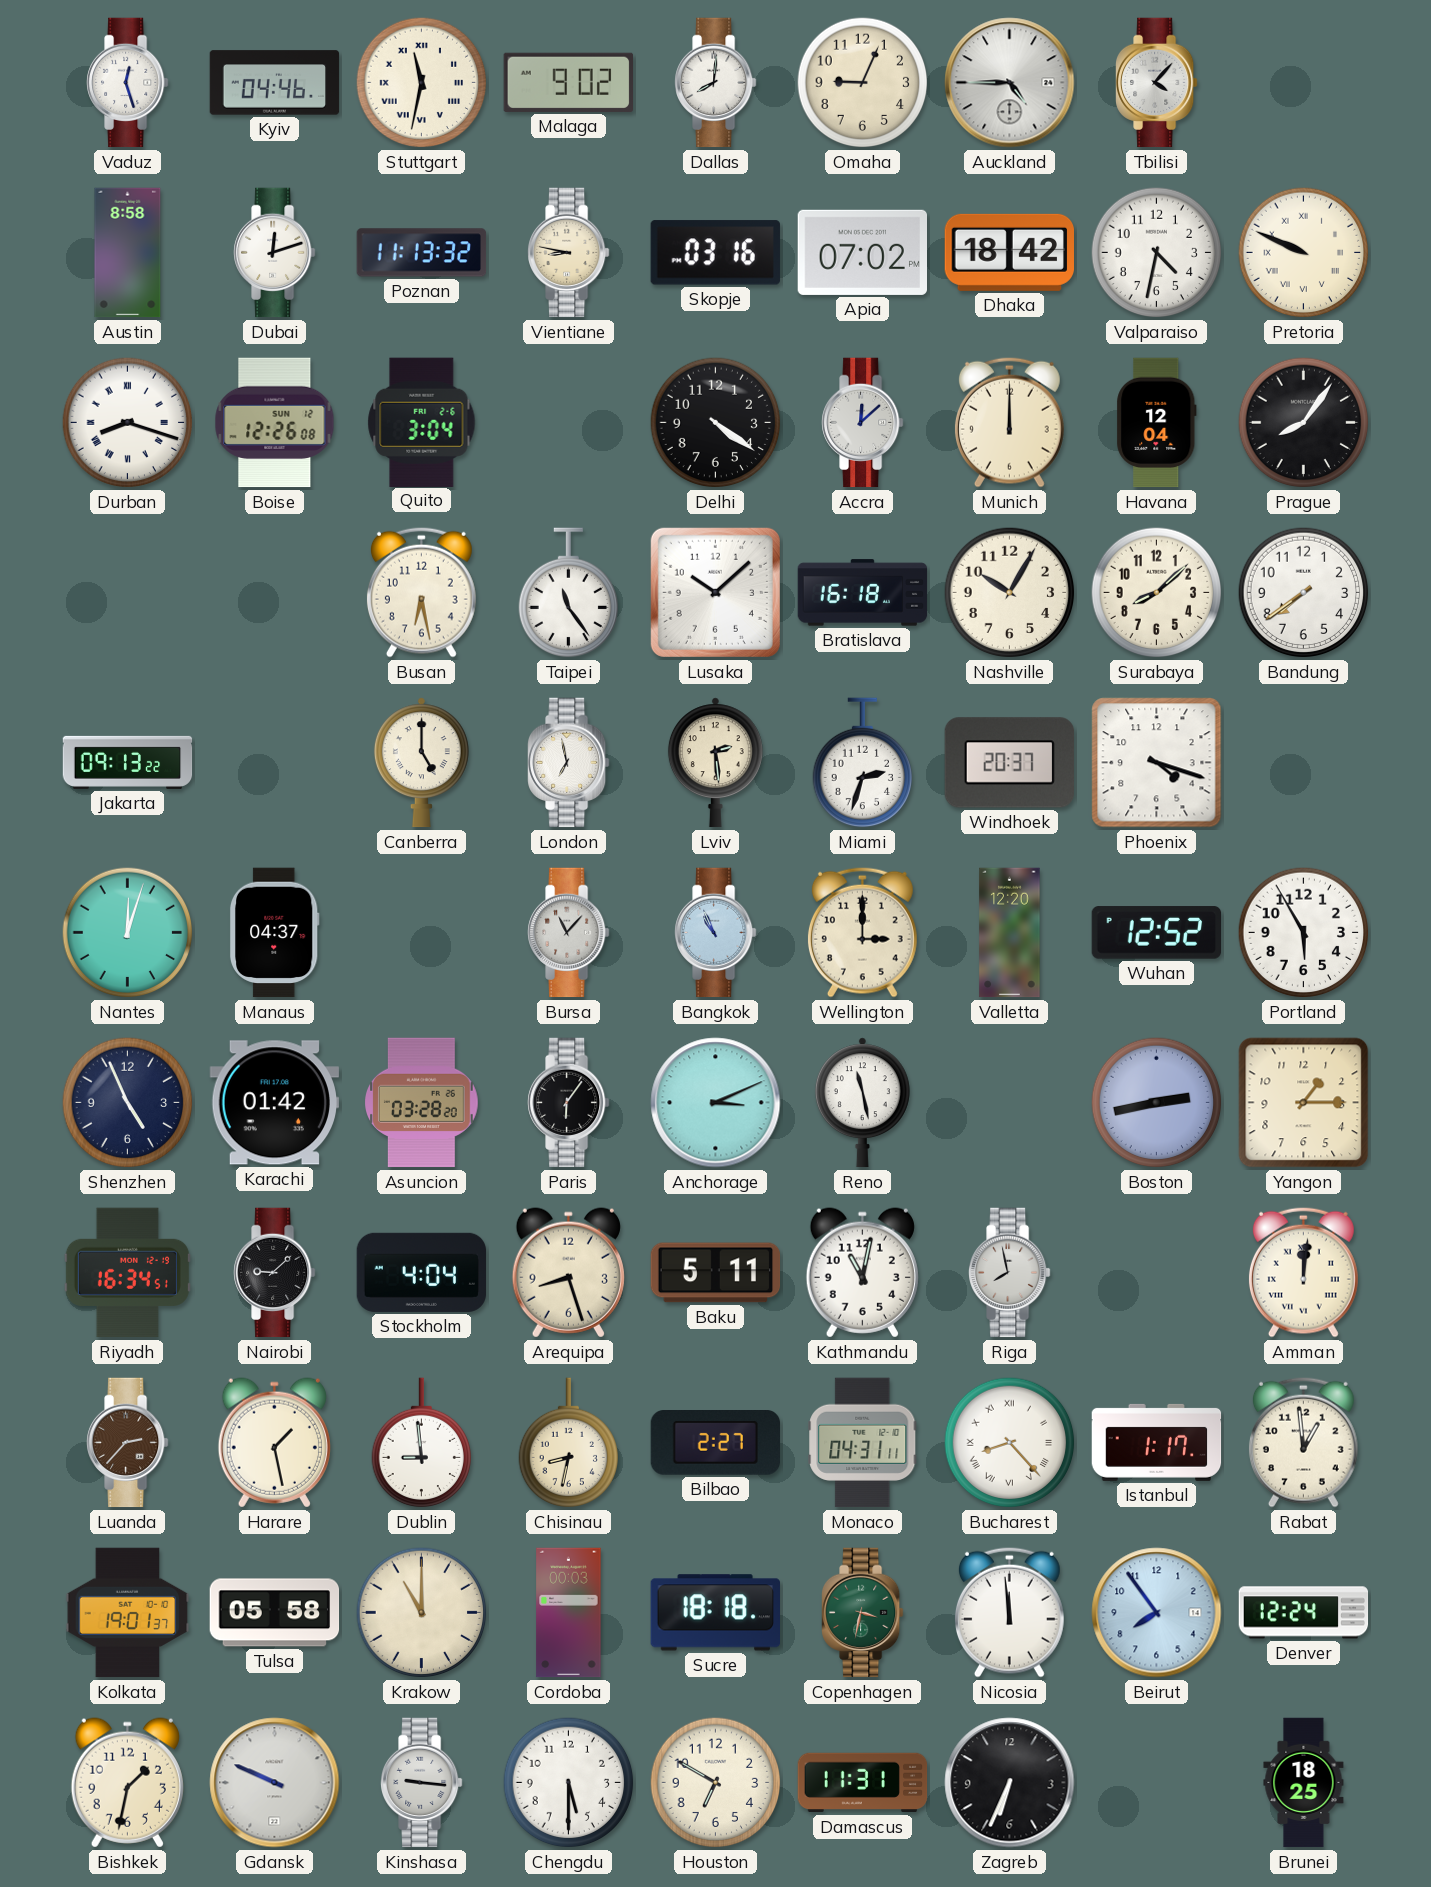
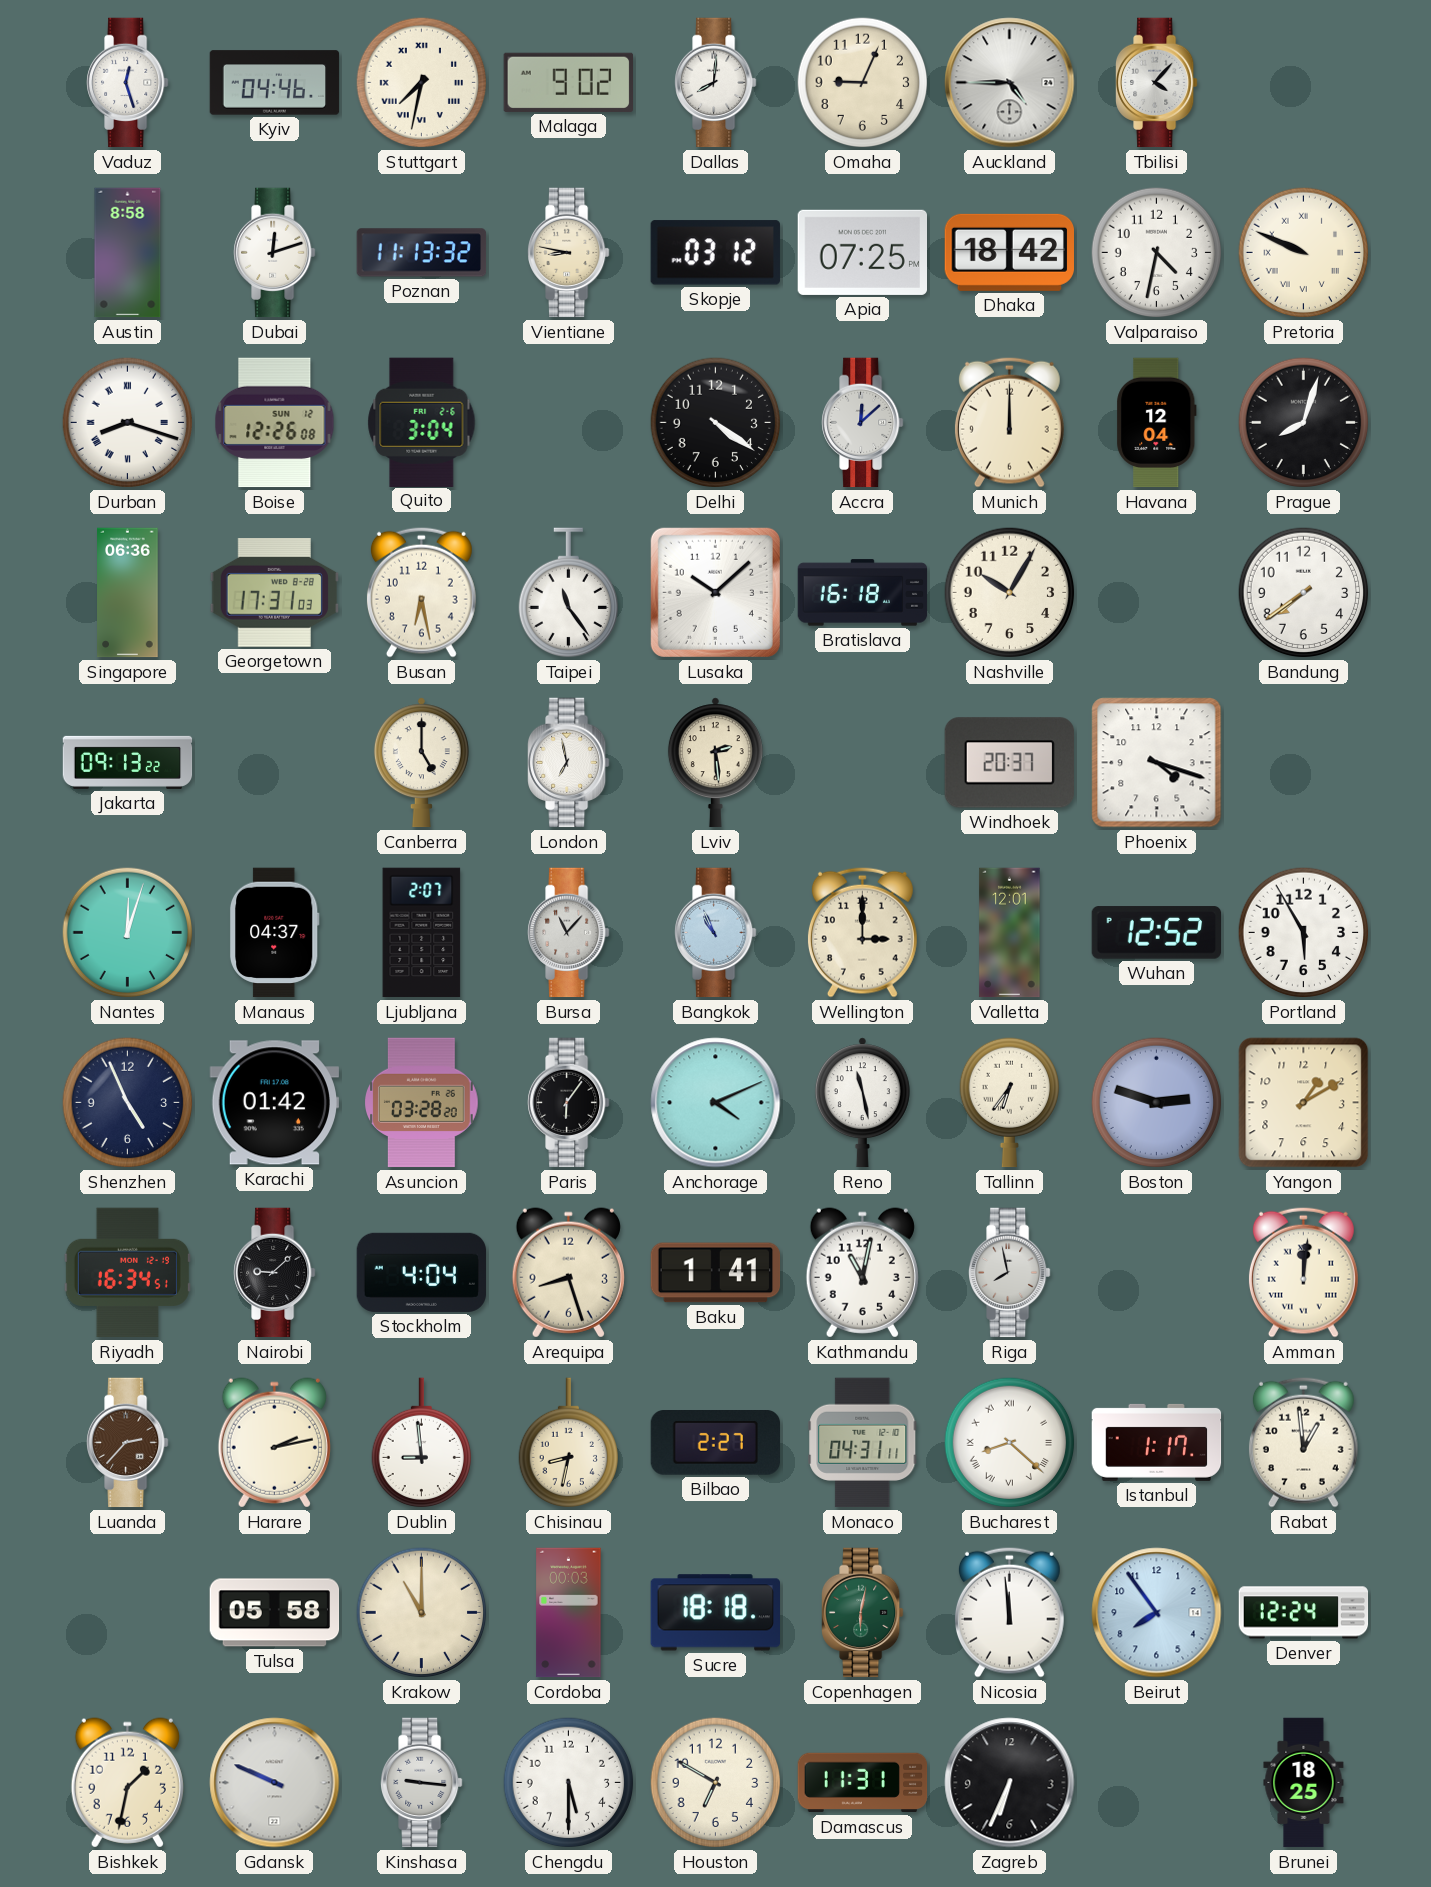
Stuttgart: 11:32 -> 7:32 (422, 83)
Skopje: 03:16 -> 03:12 (715, 253)
Apia: 07:02 -> 07:25 (862, 252)
Prague: 8:06 -> 8:03 (1304, 423)
Singapore: none -> 06:36 (128, 593)
Georgetown: none -> 17:31 (274, 593)
Surabaya: 8:08 -> none (1157, 593)
Miami: 2:33 -> none (862, 763)
Ljubljana: none -> 2:07 (422, 933)
Valletta: 12:20 -> 12:01 (1010, 933)
Anchorage: 3:11 -> 4:11 (716, 1103)
Tallinn: none -> 6:36 (1009, 1103)
Boston: 2:43 -> 2:48 (1157, 1103)
Yangon: 1:15 -> 1:10 (1304, 1103)
Baku: 5:11 -> 1:41 (716, 1273)
Harare: 1:28 -> 2:13 (274, 1443)
Bucharest: 8:23 -> 8:22 (1010, 1443)
Kolkata: 19:01 -> none (128, 1613)
Copenhagen: 3:32 -> 6:02 (863, 1613)
